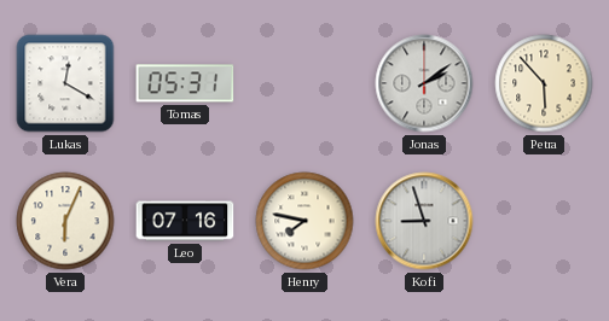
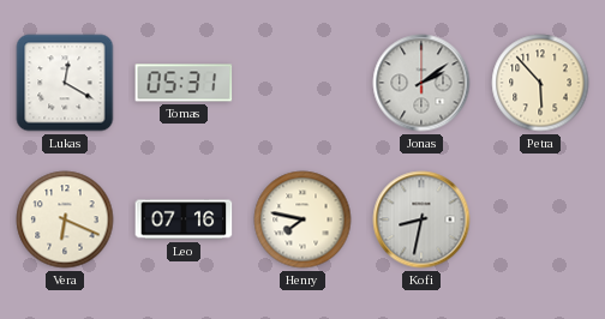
Vera: 6:04 -> 6:19 (65, 219)
Kofi: 8:57 -> 8:32 (421, 219)
